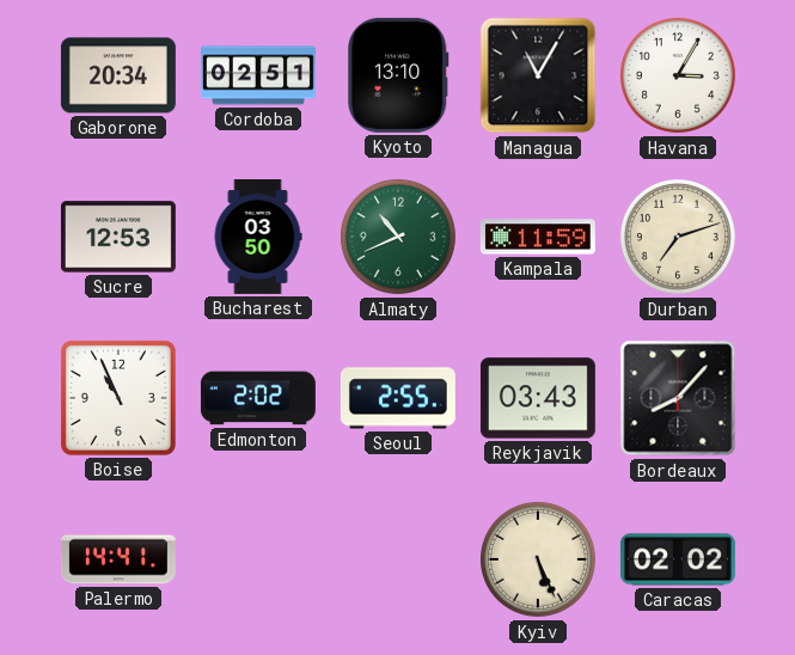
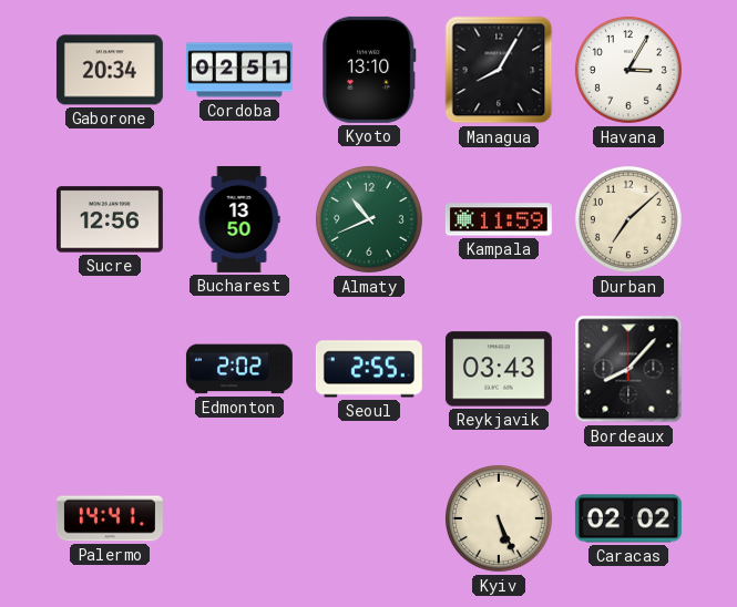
Managua: 11:05 -> 8:05 (499, 70)
Sucre: 12:53 -> 12:56 (110, 219)
Bucharest: 03:50 -> 13:50 (239, 219)
Durban: 7:12 -> 7:08 (628, 219)
Boise: 10:56 -> none (118, 398)
